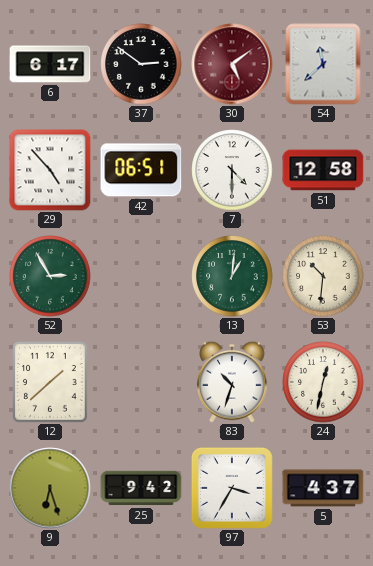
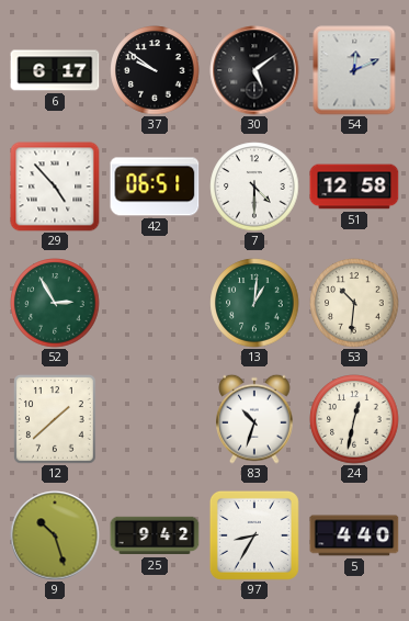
37: 2:51 -> 9:51 (155, 70)
30 dial: burgundy -> black (254, 70)
54: 11:38 -> 12:11 (354, 70)
9: 6:27 -> 10:27 (55, 535)
97: 3:35 -> 8:35 (254, 535)
5: 4:37 -> 4:40 (354, 535)
